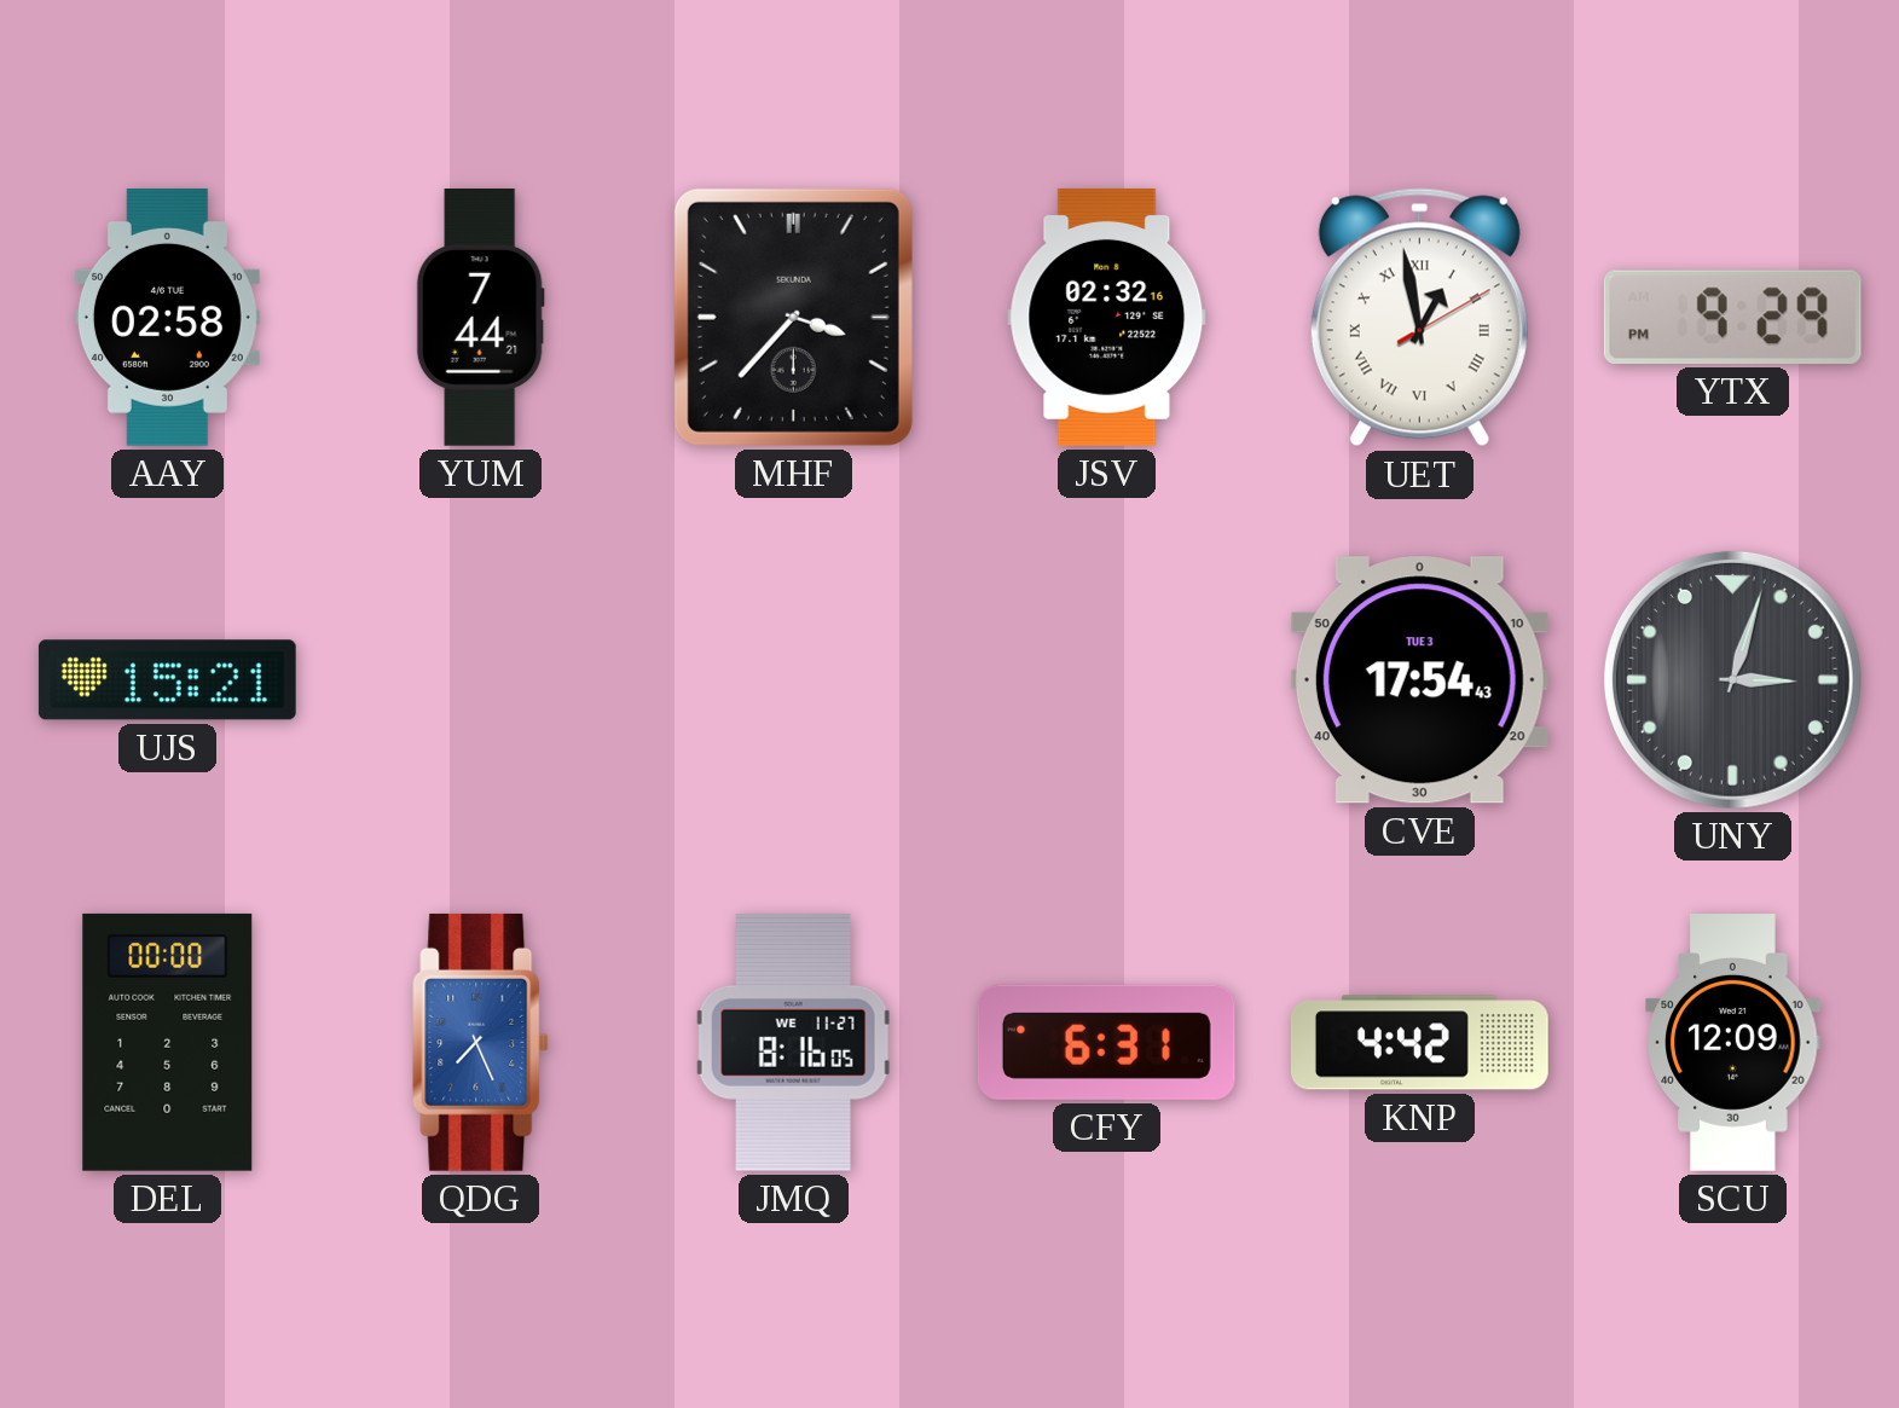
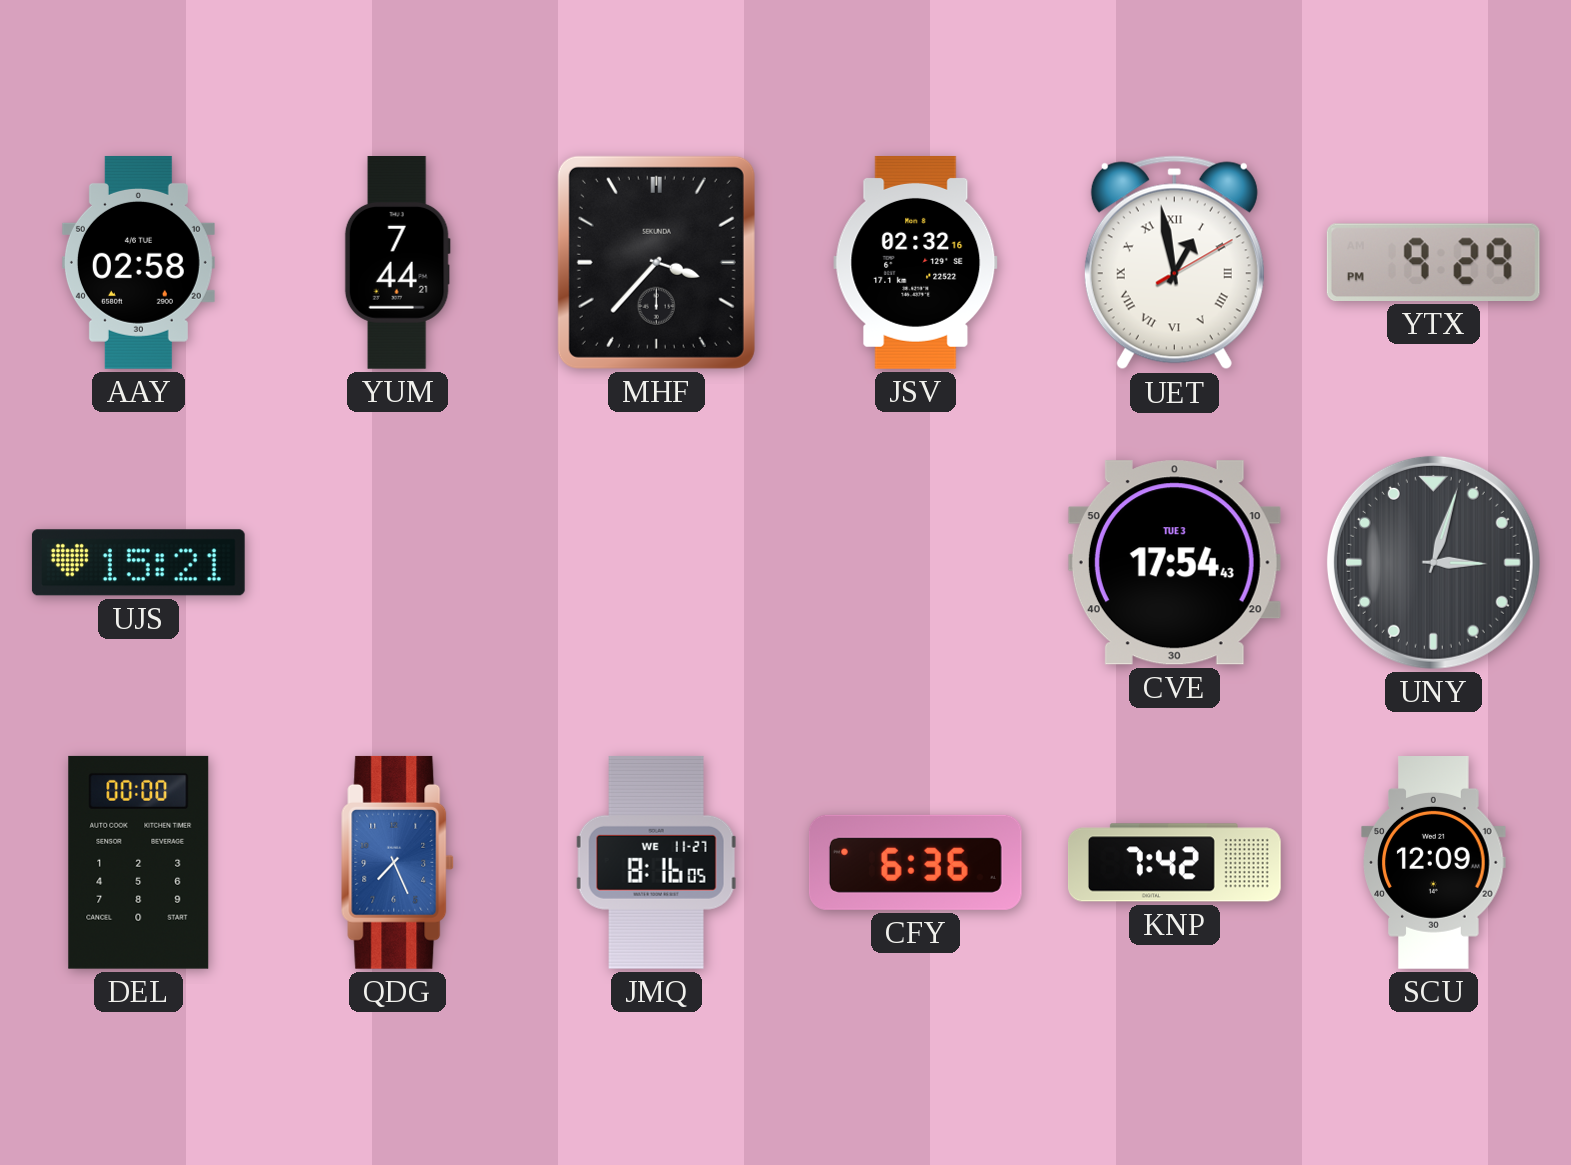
CFY: 6:31 -> 6:36 (915, 862)
KNP: 4:42 -> 7:42 (1174, 863)
